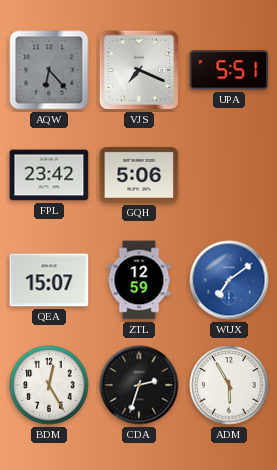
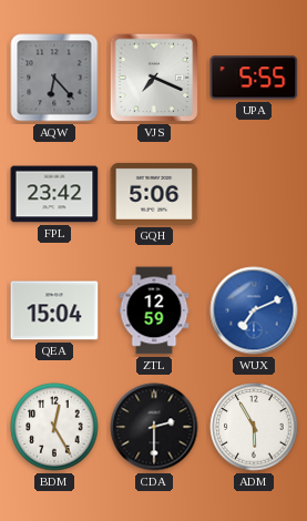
UPA: 5:51 -> 5:55 (254, 78)
QEA: 15:07 -> 15:04 (54, 310)
WUX: 7:09 -> 7:11 (254, 310)
CDA: 2:33 -> 2:30 (154, 427)
